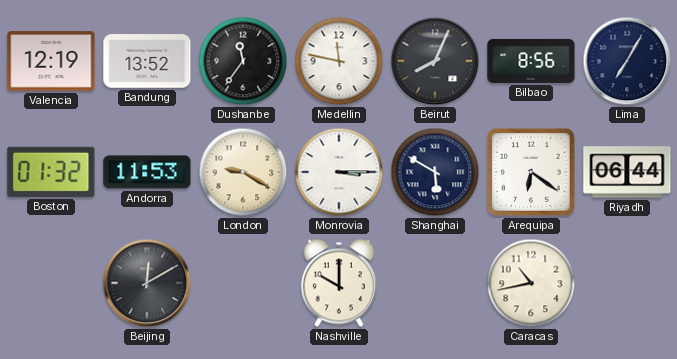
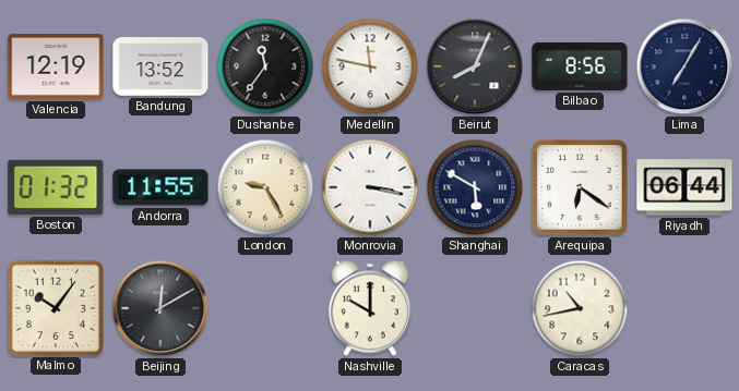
Andorra: 11:53 -> 11:55 (160, 187)
London: 9:20 -> 9:25 (265, 187)
Monrovia: 3:15 -> 3:17 (370, 187)
Malmo: none -> 10:06 (55, 307)
